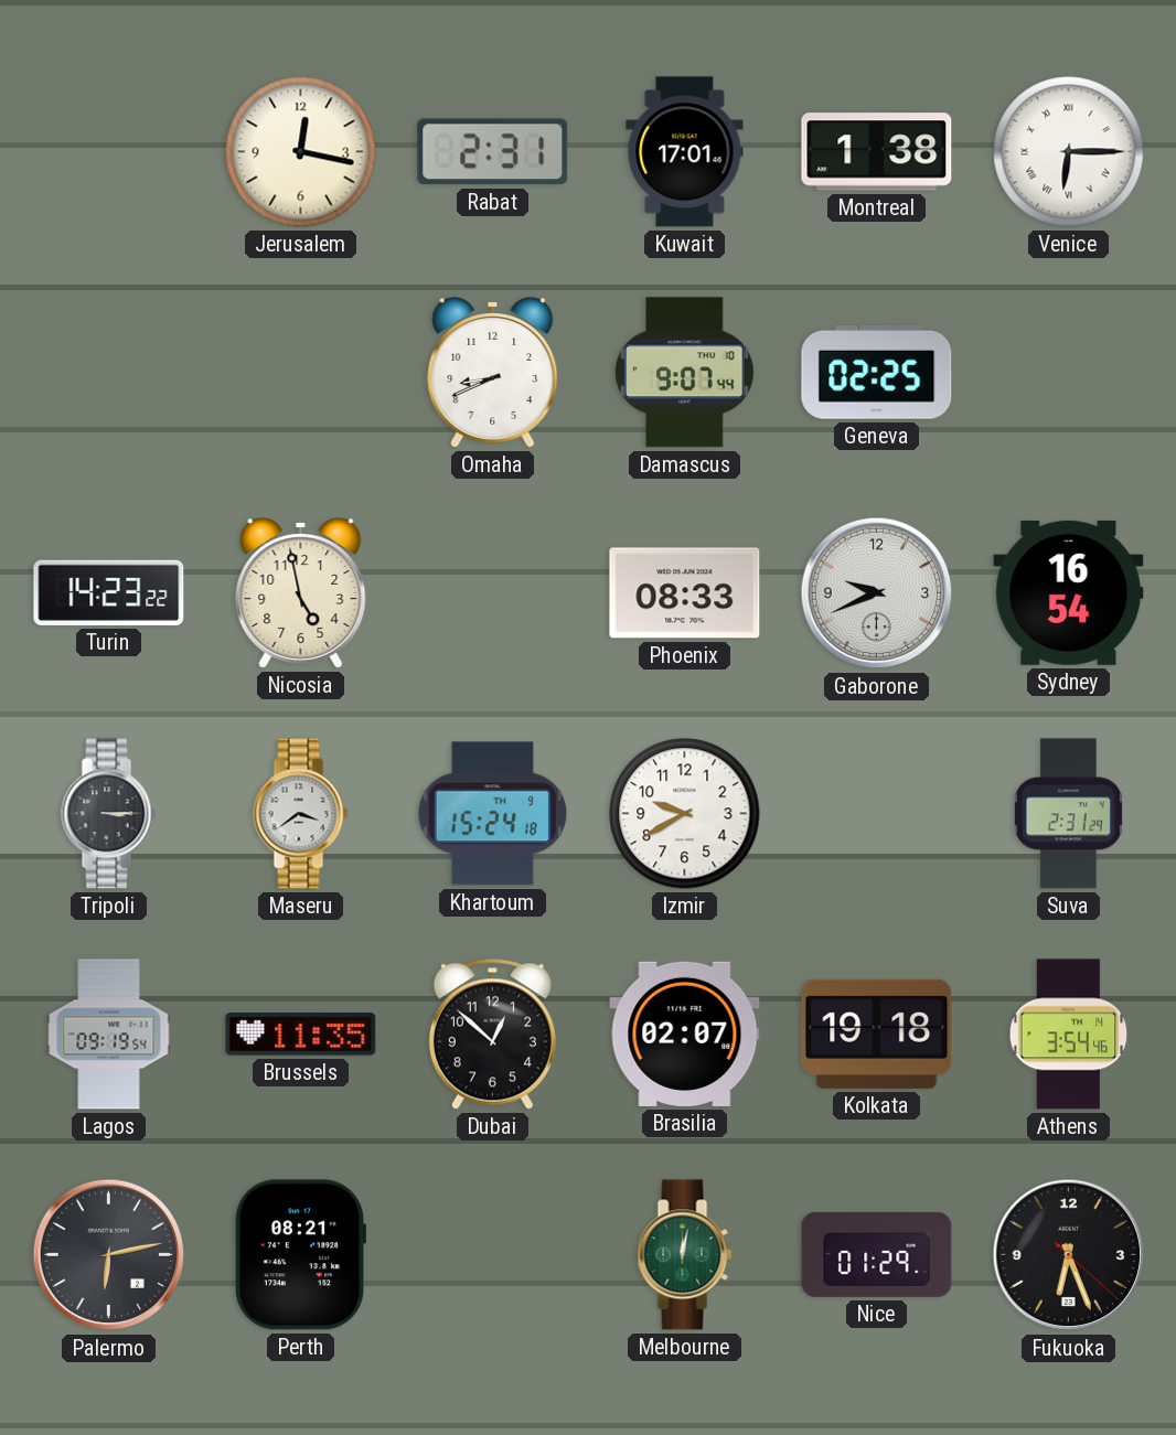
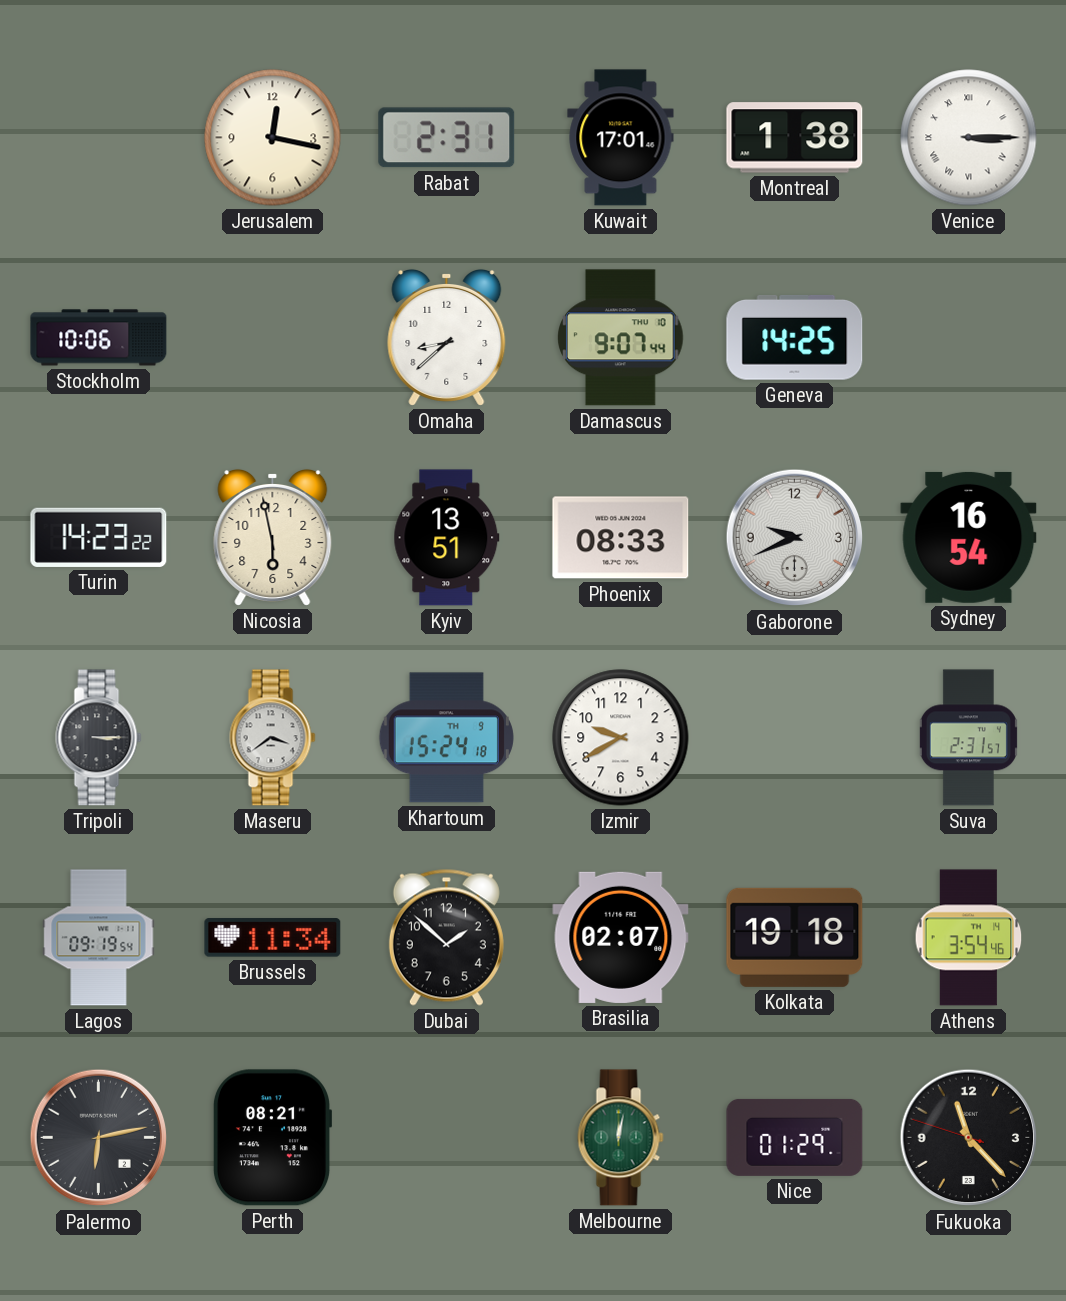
Venice: 6:15 -> 3:15 (969, 138)
Stockholm: none -> 10:06 (99, 338)
Omaha: 8:41 -> 8:38 (447, 337)
Geneva: 02:25 -> 14:25 (795, 337)
Nicosia: 4:58 -> 5:58 (273, 537)
Kyiv: none -> 13:51 (447, 538)
Suva: 2:31:29 -> 2:31:57 (968, 738)
Brussels: 11:35 -> 11:34 (273, 938)
Dubai: 12:52 -> 1:52 (446, 937)
Fukuoka: 6:26 -> 11:22 (969, 1138)
